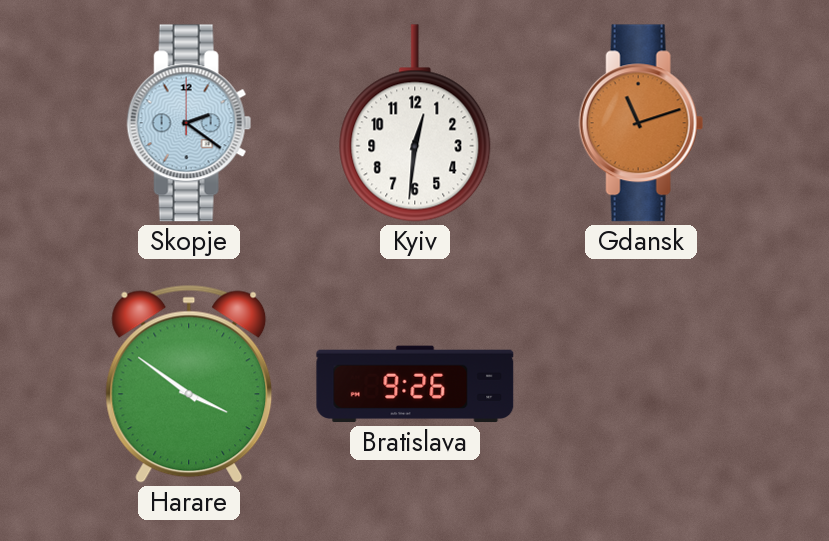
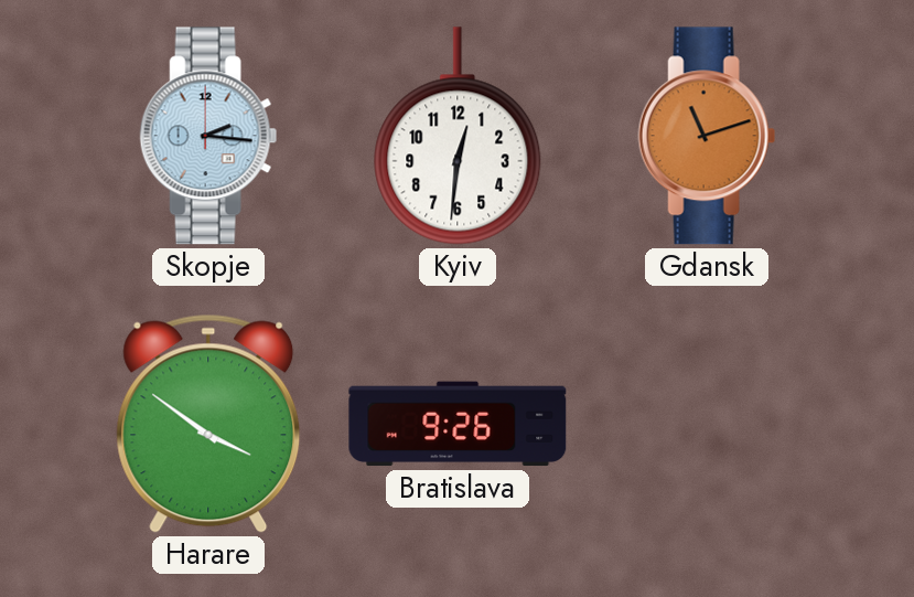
Skopje: 2:21 -> 2:16 (208, 136)
